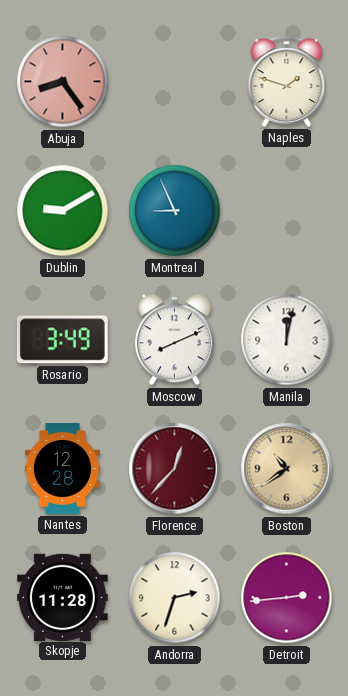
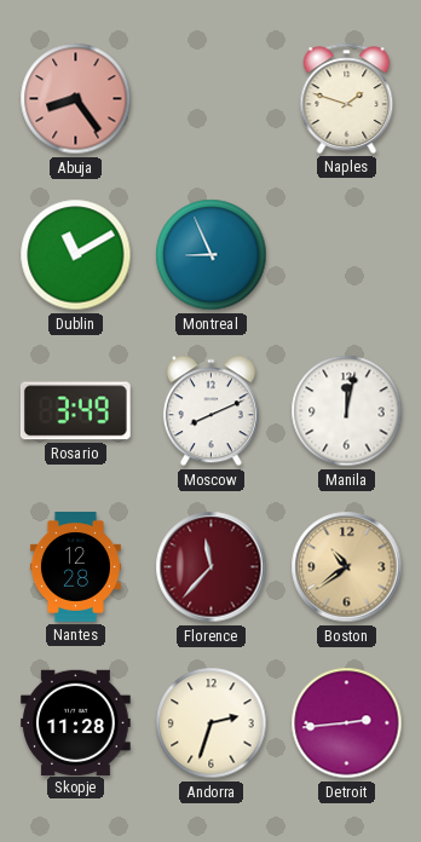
Dublin: 9:10 -> 11:10 (76, 255)
Florence: 12:37 -> 11:37 (212, 567)
